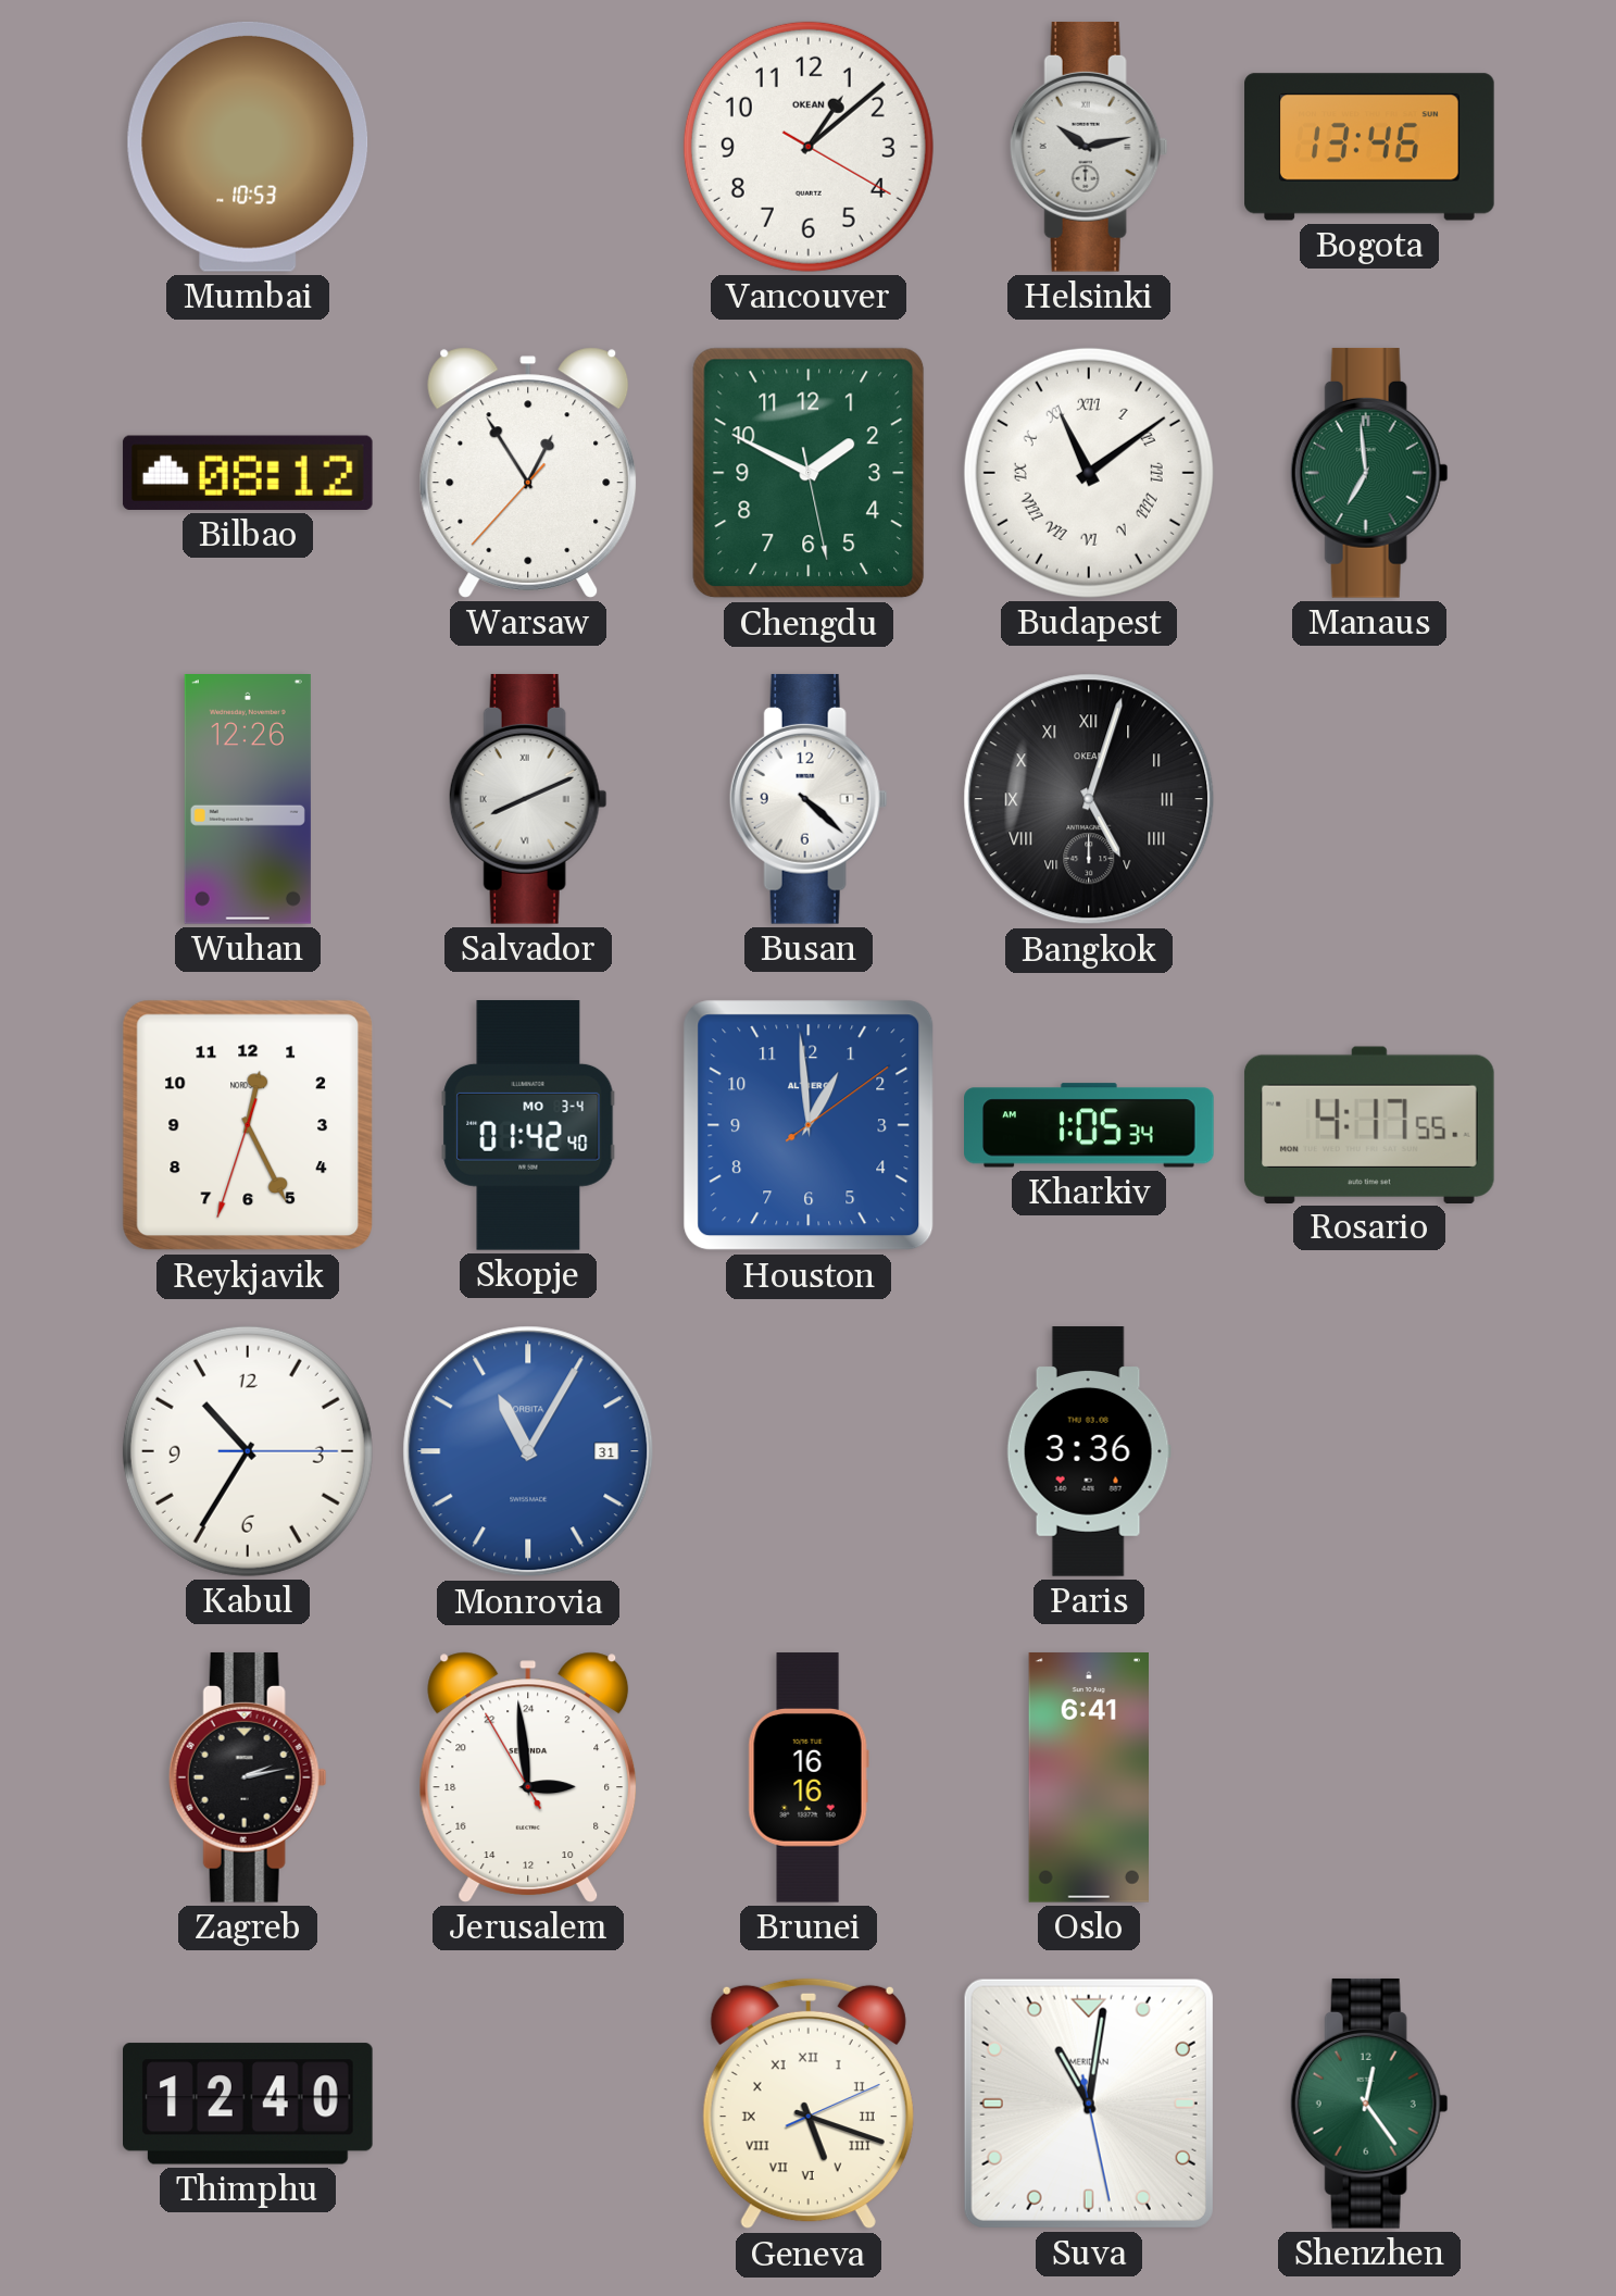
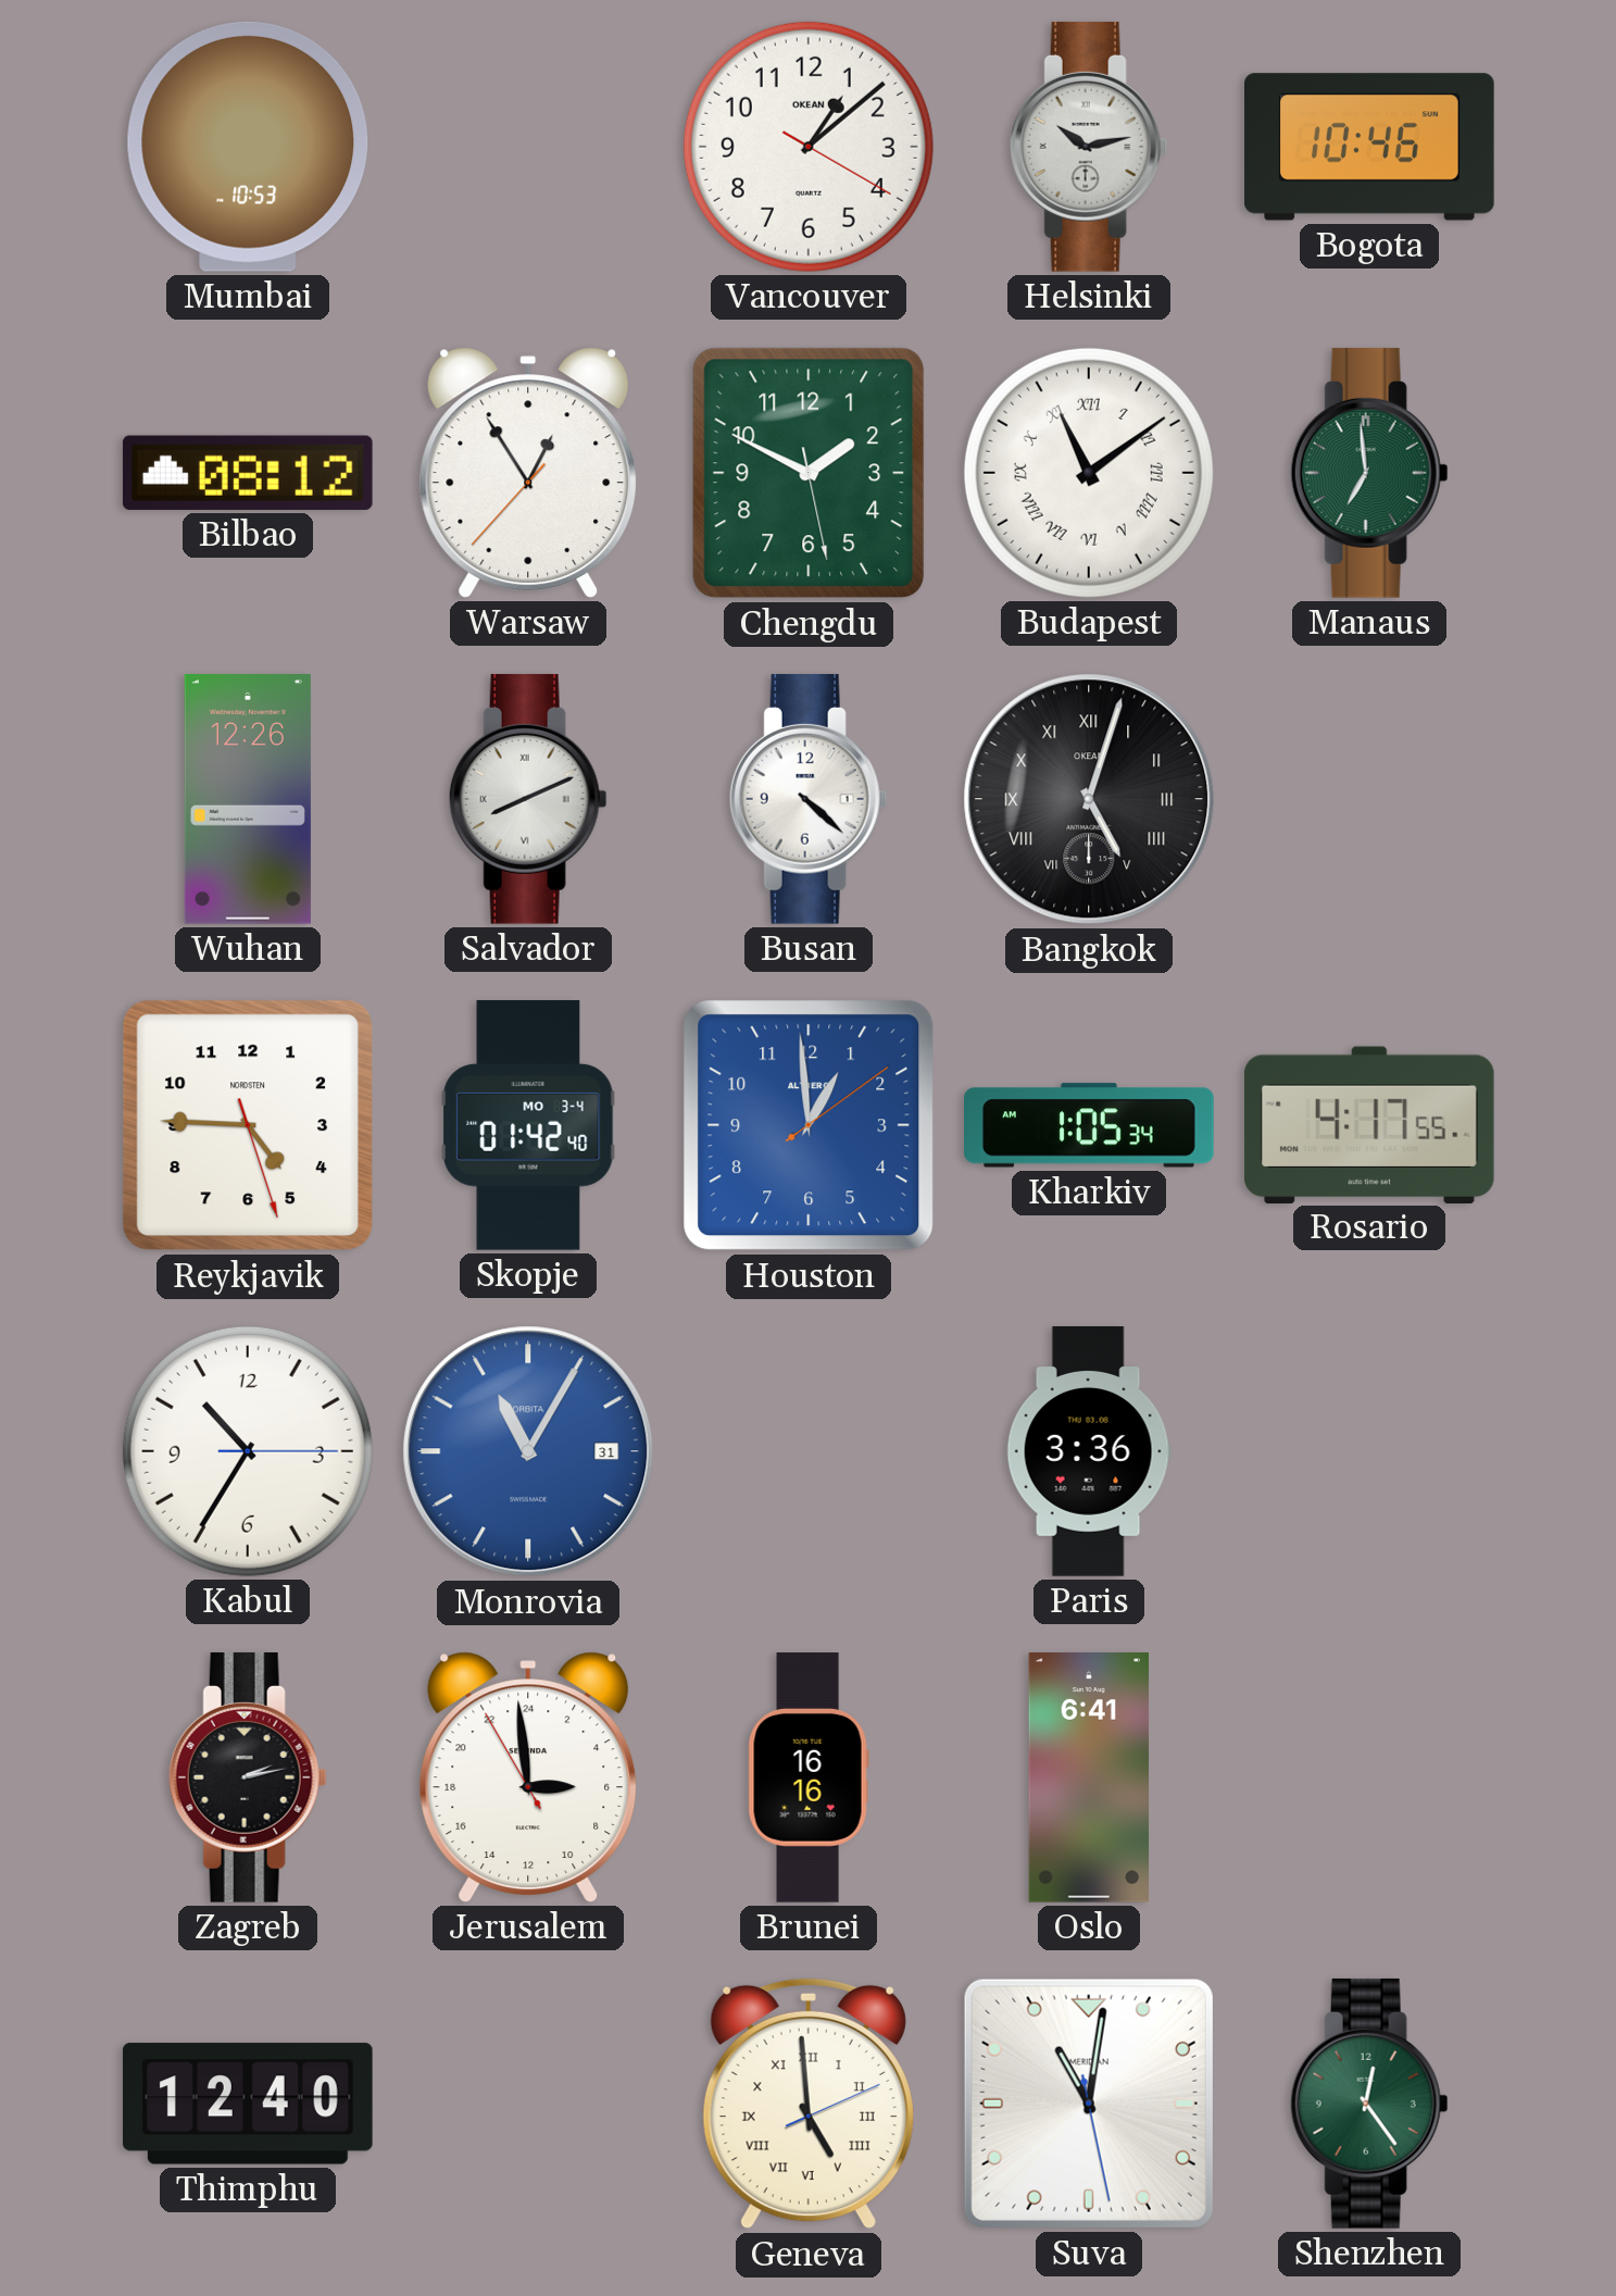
Bogota: 13:46 -> 10:46 (1369, 147)
Reykjavik: 12:25 -> 4:45 (248, 1125)
Geneva: 5:18 -> 4:59 (809, 2104)
